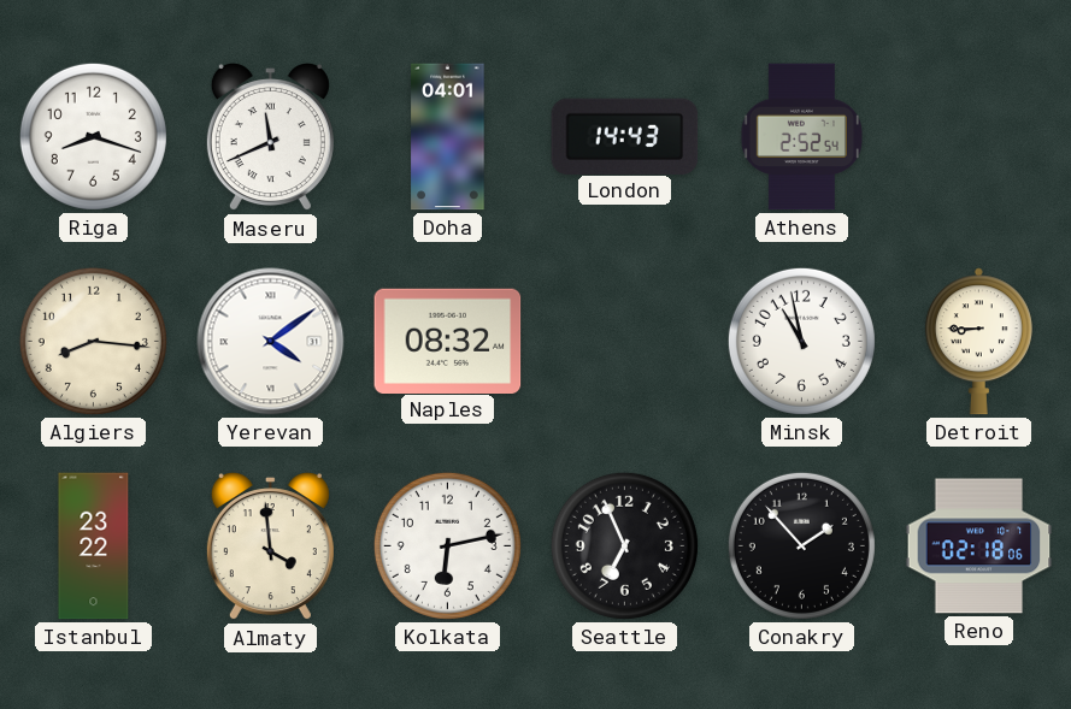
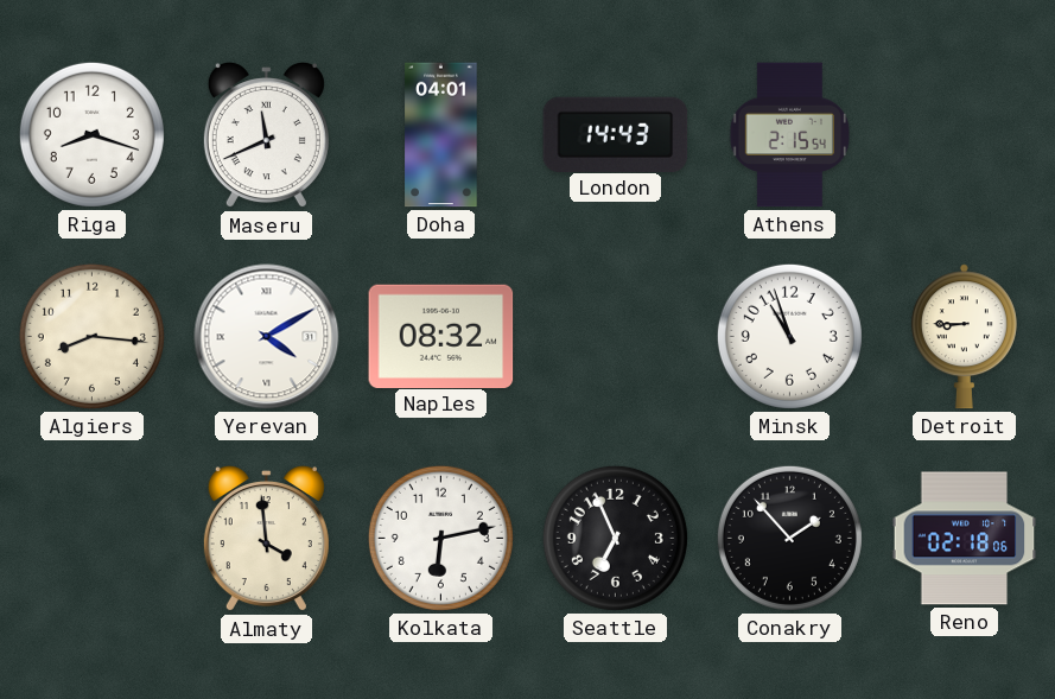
Athens: 2:52 -> 2:15 (789, 135)
Yerevan: 4:09 -> 4:10 (267, 337)
Minsk: 10:58 -> 10:57 (789, 336)
Istanbul: 23:22 -> none (94, 546)
